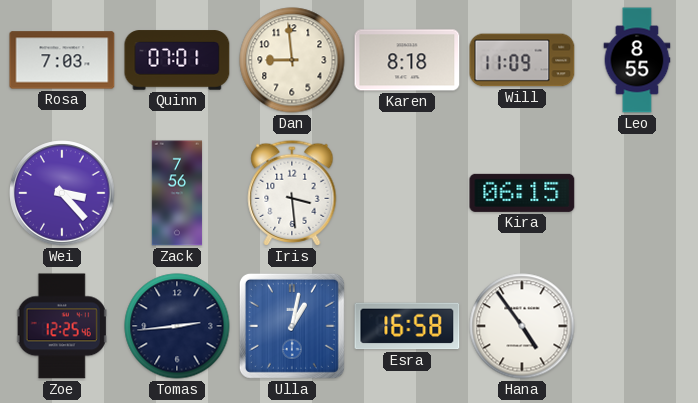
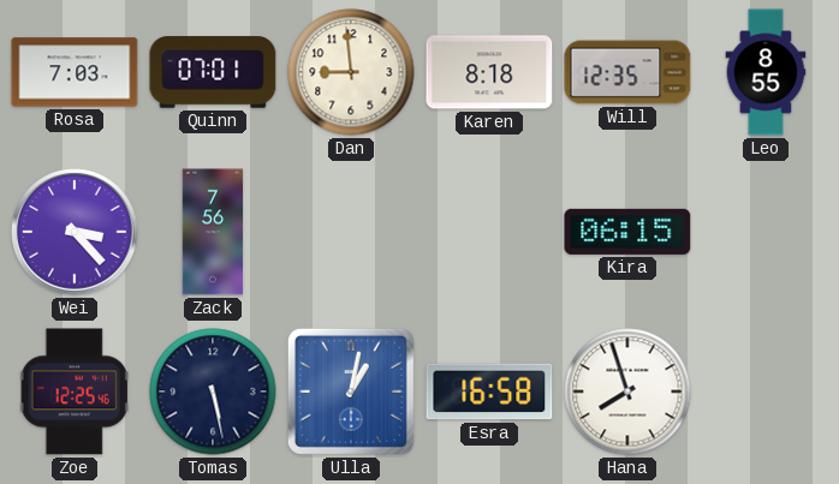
Will: 11:09 -> 12:35 (627, 72)
Iris: 3:29 -> none (292, 193)
Tomas: 2:44 -> 5:28 (213, 392)
Hana: 4:54 -> 7:57 (627, 392)
